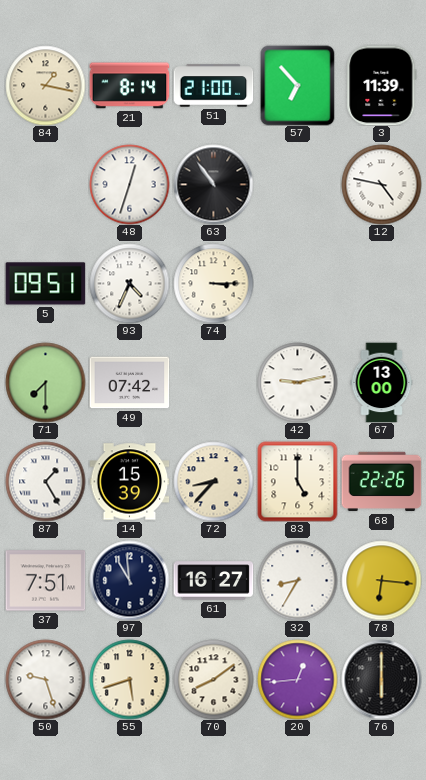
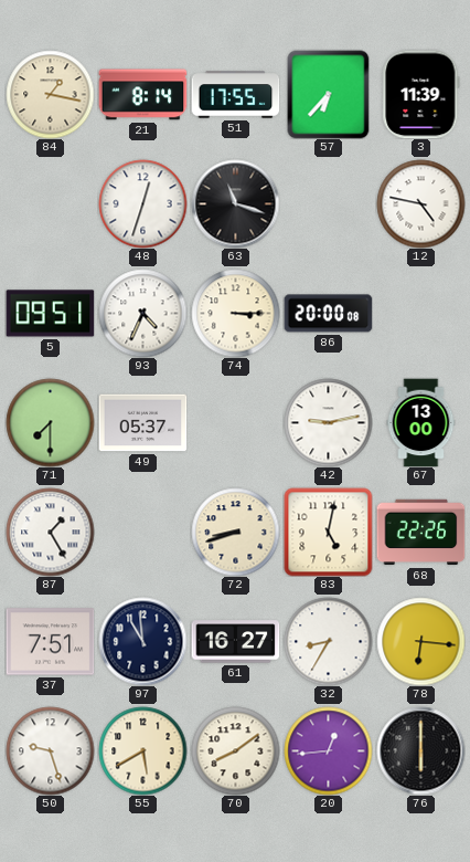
51: 21:00 -> 17:55 (235, 95)
57: 6:53 -> 6:37 (329, 94)
63: 10:54 -> 11:18 (235, 203)
86: none -> 20:00 (328, 314)
49: 07:42 -> 05:37 (142, 423)
14: 15:39 -> none (129, 482)
72: 8:37 -> 8:42 (235, 532)
83: 5:00 -> 5:02 (328, 532)
55: 5:42 -> 5:40 (142, 750)
